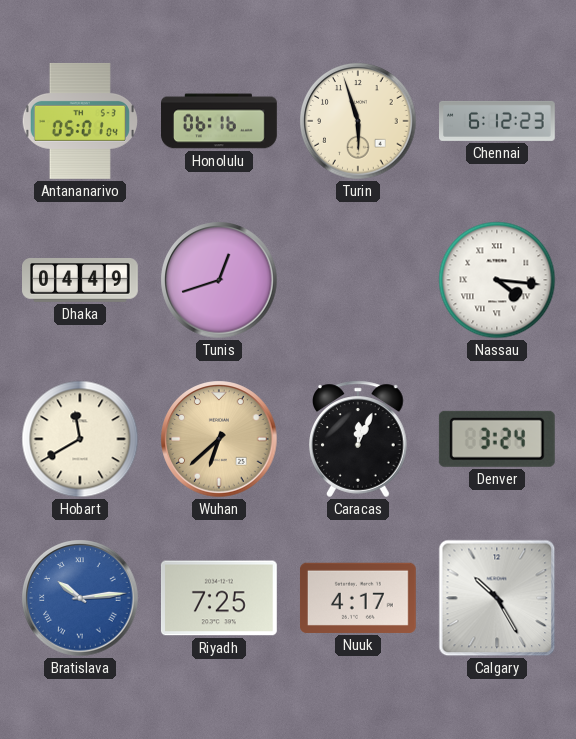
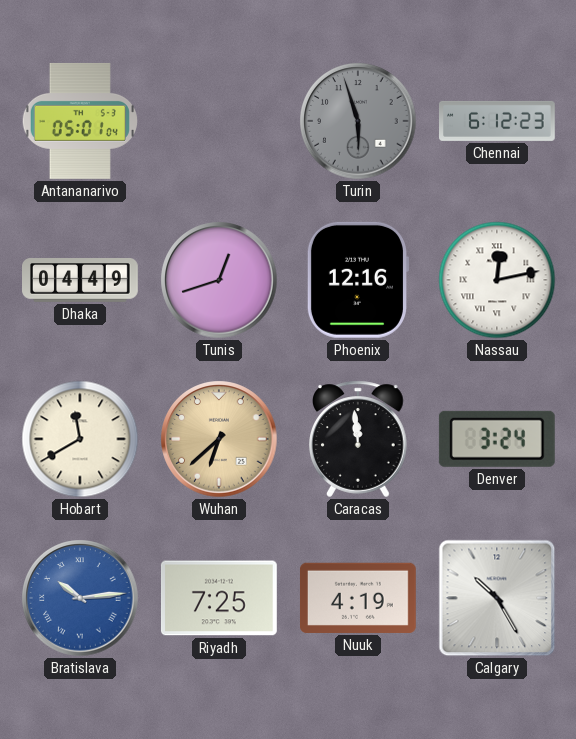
Honolulu: 06:16 -> none (220, 121)
Turin dial: cream -> grey (358, 121)
Phoenix: none -> 12:16 (357, 280)
Nassau: 4:16 -> 12:13 (497, 280)
Caracas: 12:04 -> 11:59 (358, 439)
Nuuk: 4:17 -> 4:19 (358, 598)
